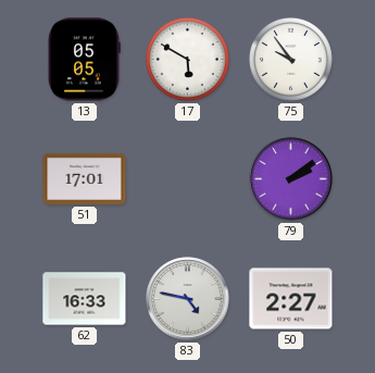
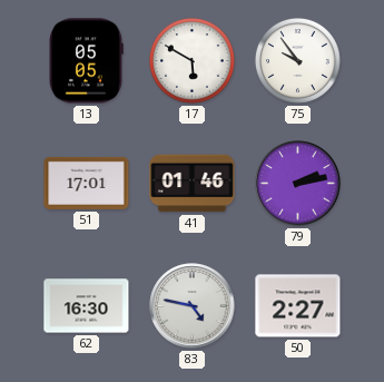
41: none -> 01:46 (193, 184)
79: 2:09 -> 2:13 (298, 184)
62: 16:33 -> 16:30 (87, 306)
